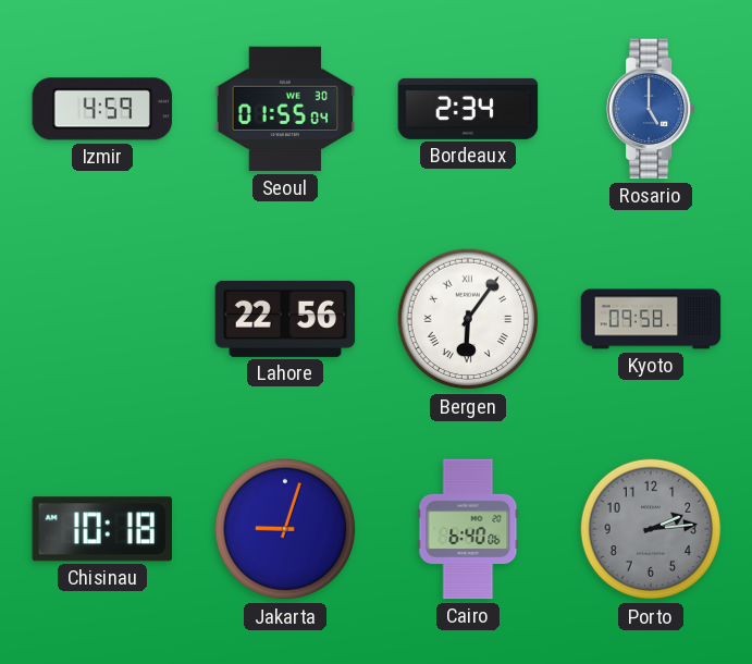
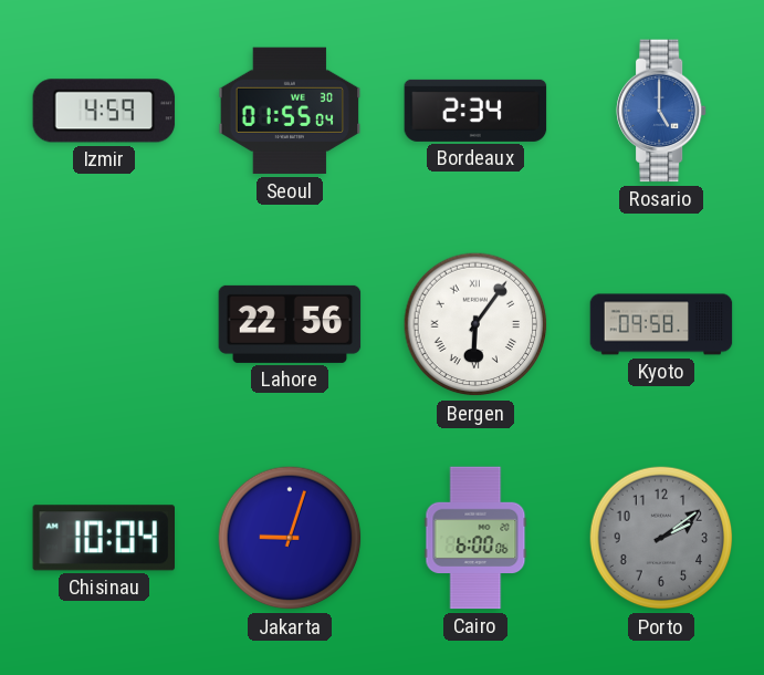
Chisinau: 10:18 -> 10:04 (103, 538)
Cairo: 6:40 -> 6:00 (475, 538)
Porto: 2:14 -> 2:09 (661, 538)
